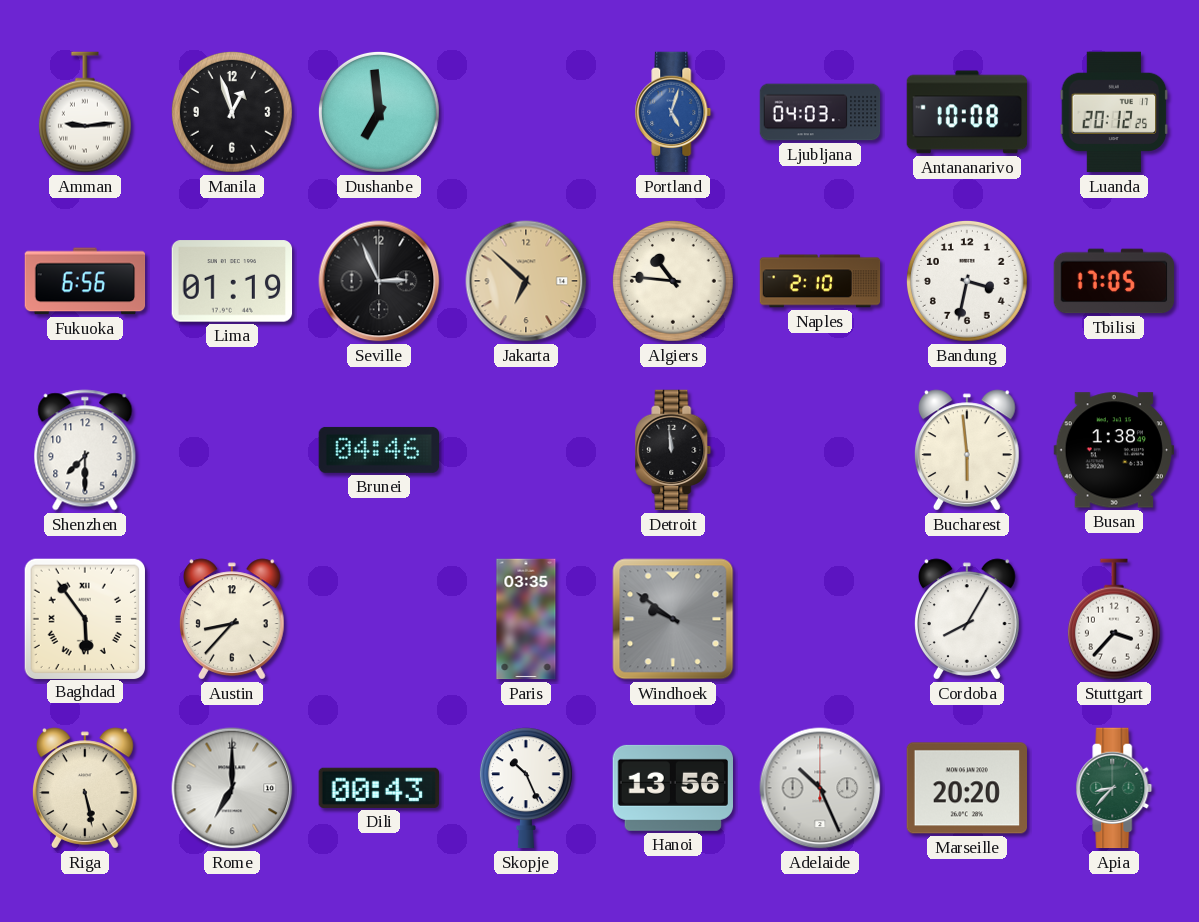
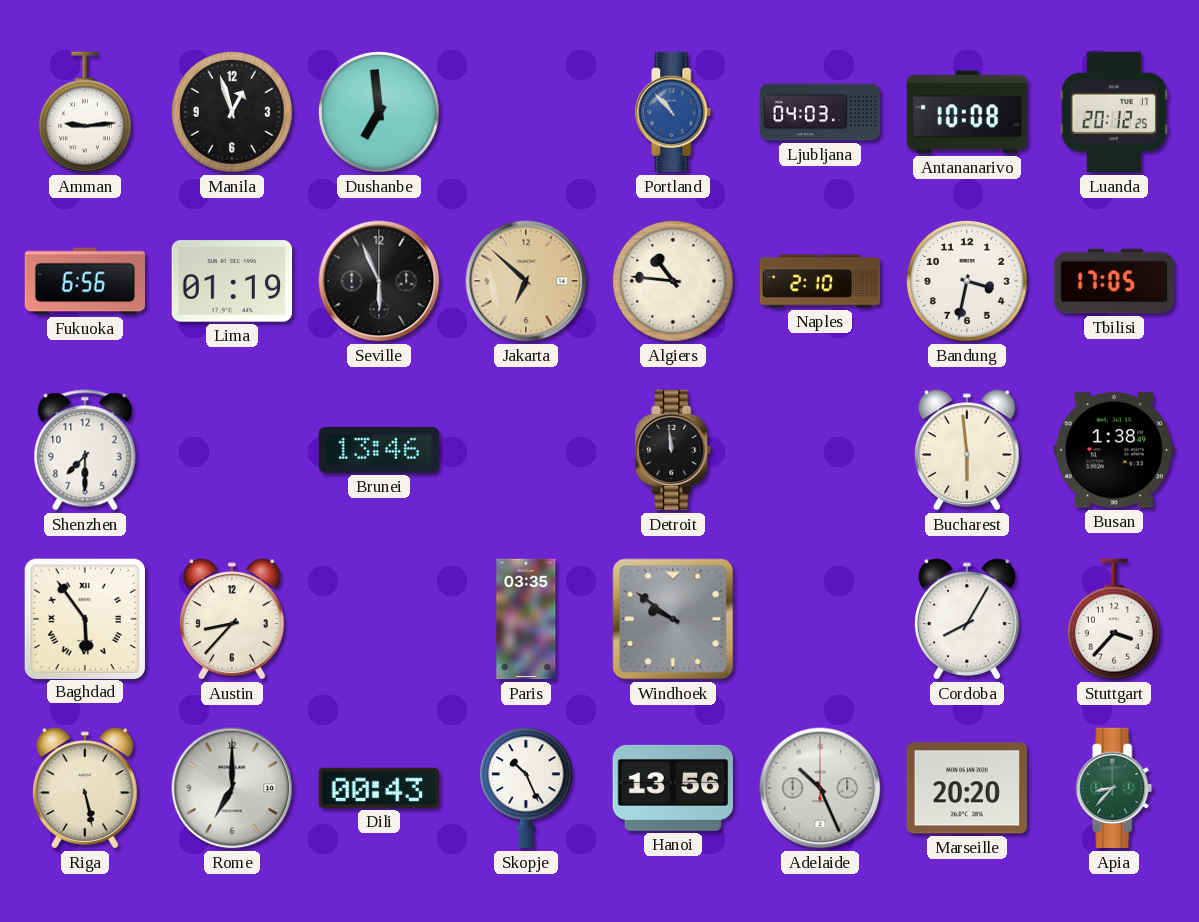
Portland: 5:03 -> 10:53 (673, 112)
Seville: 2:56 -> 5:56 (379, 281)
Brunei: 04:46 -> 13:46 (379, 450)
